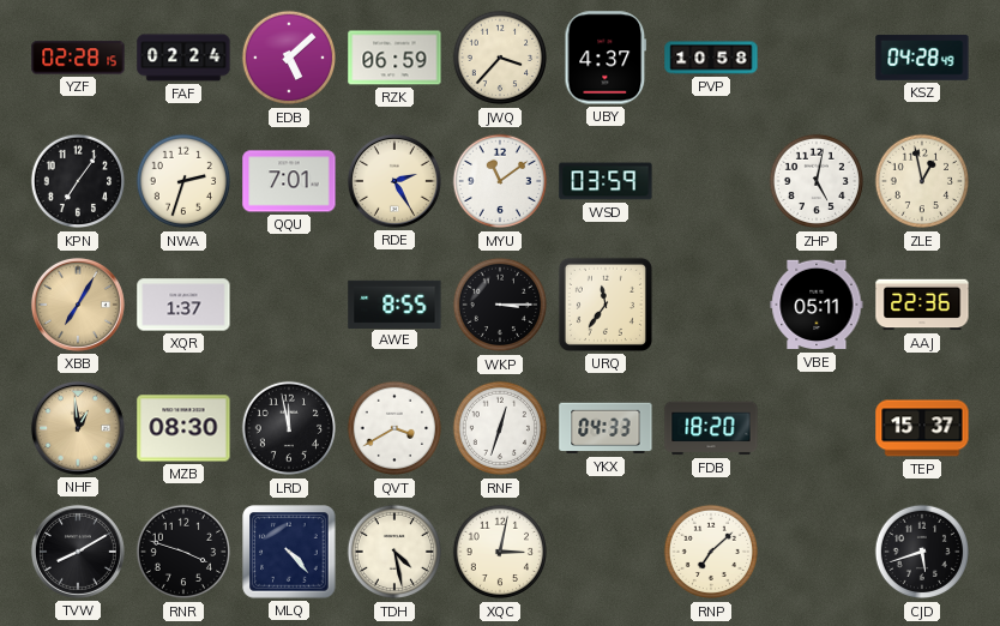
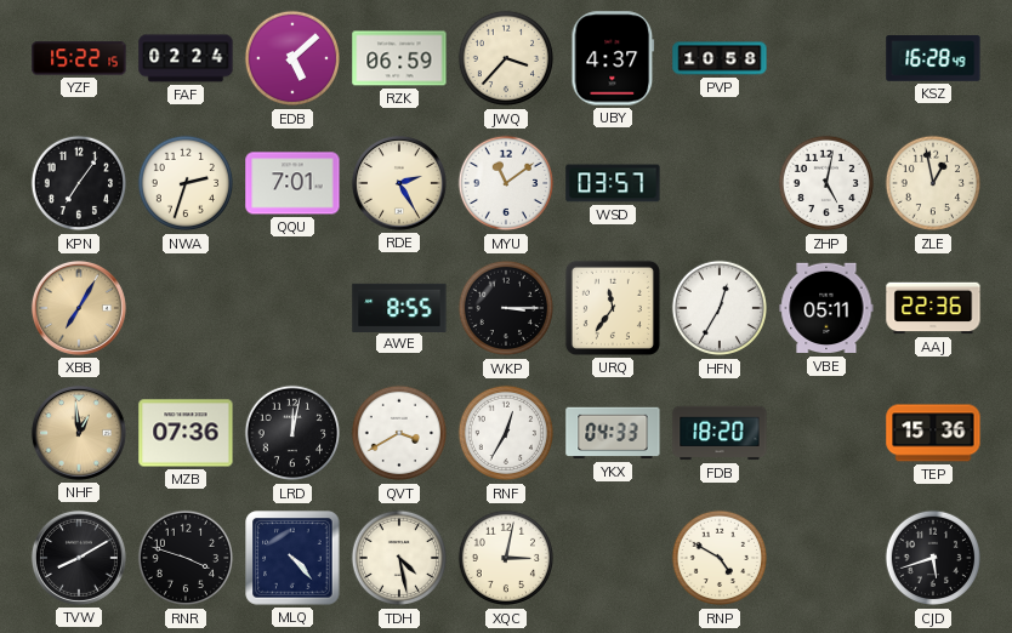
YZF: 02:28 -> 15:22 (79, 58)
KSZ: 04:28 -> 16:28 (933, 58)
WSD: 03:59 -> 03:57 (613, 183)
XQR: 1:37 -> none (183, 305)
HFN: none -> 12:35 (720, 308)
MZB: 08:30 -> 07:36 (186, 433)
LRD: 11:58 -> 12:02 (292, 433)
RNF: 12:33 -> 12:35 (506, 433)
TEP: 15:37 -> 15:36 (933, 433)
RNP: 7:08 -> 4:50 (720, 558)
